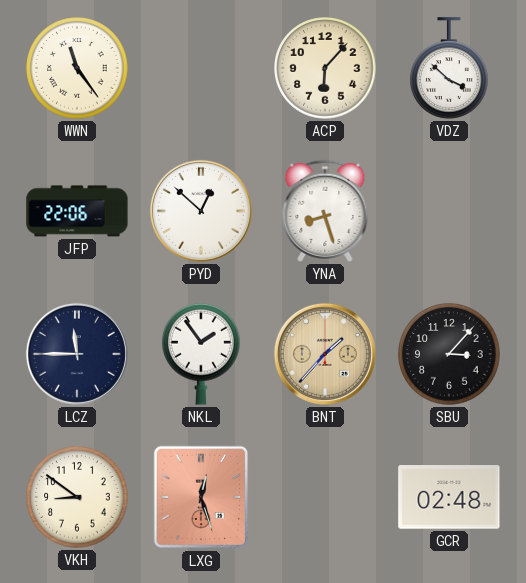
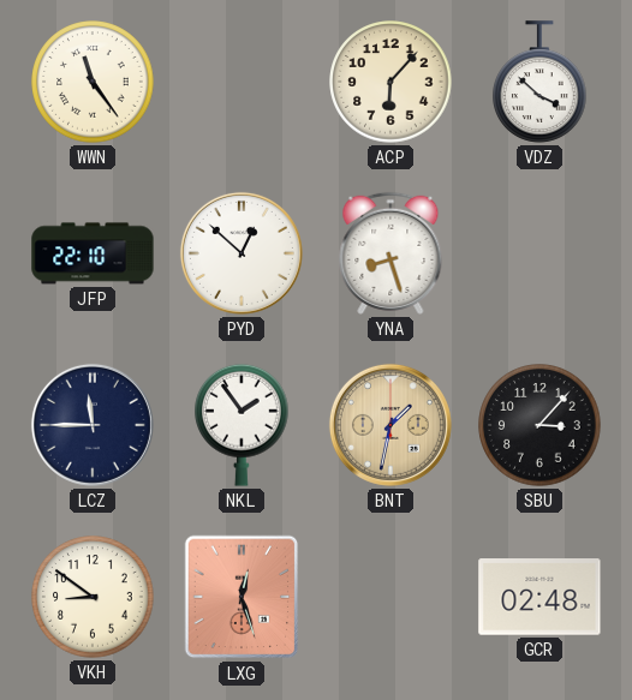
JFP: 22:06 -> 22:10 (93, 253)
BNT: 1:37 -> 1:32 (390, 425)
